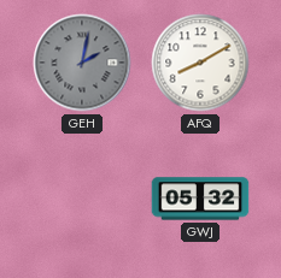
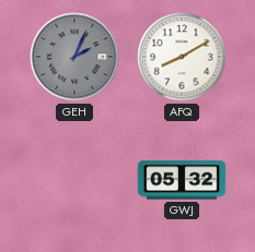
GEH: 2:02 -> 2:04 (74, 57)
